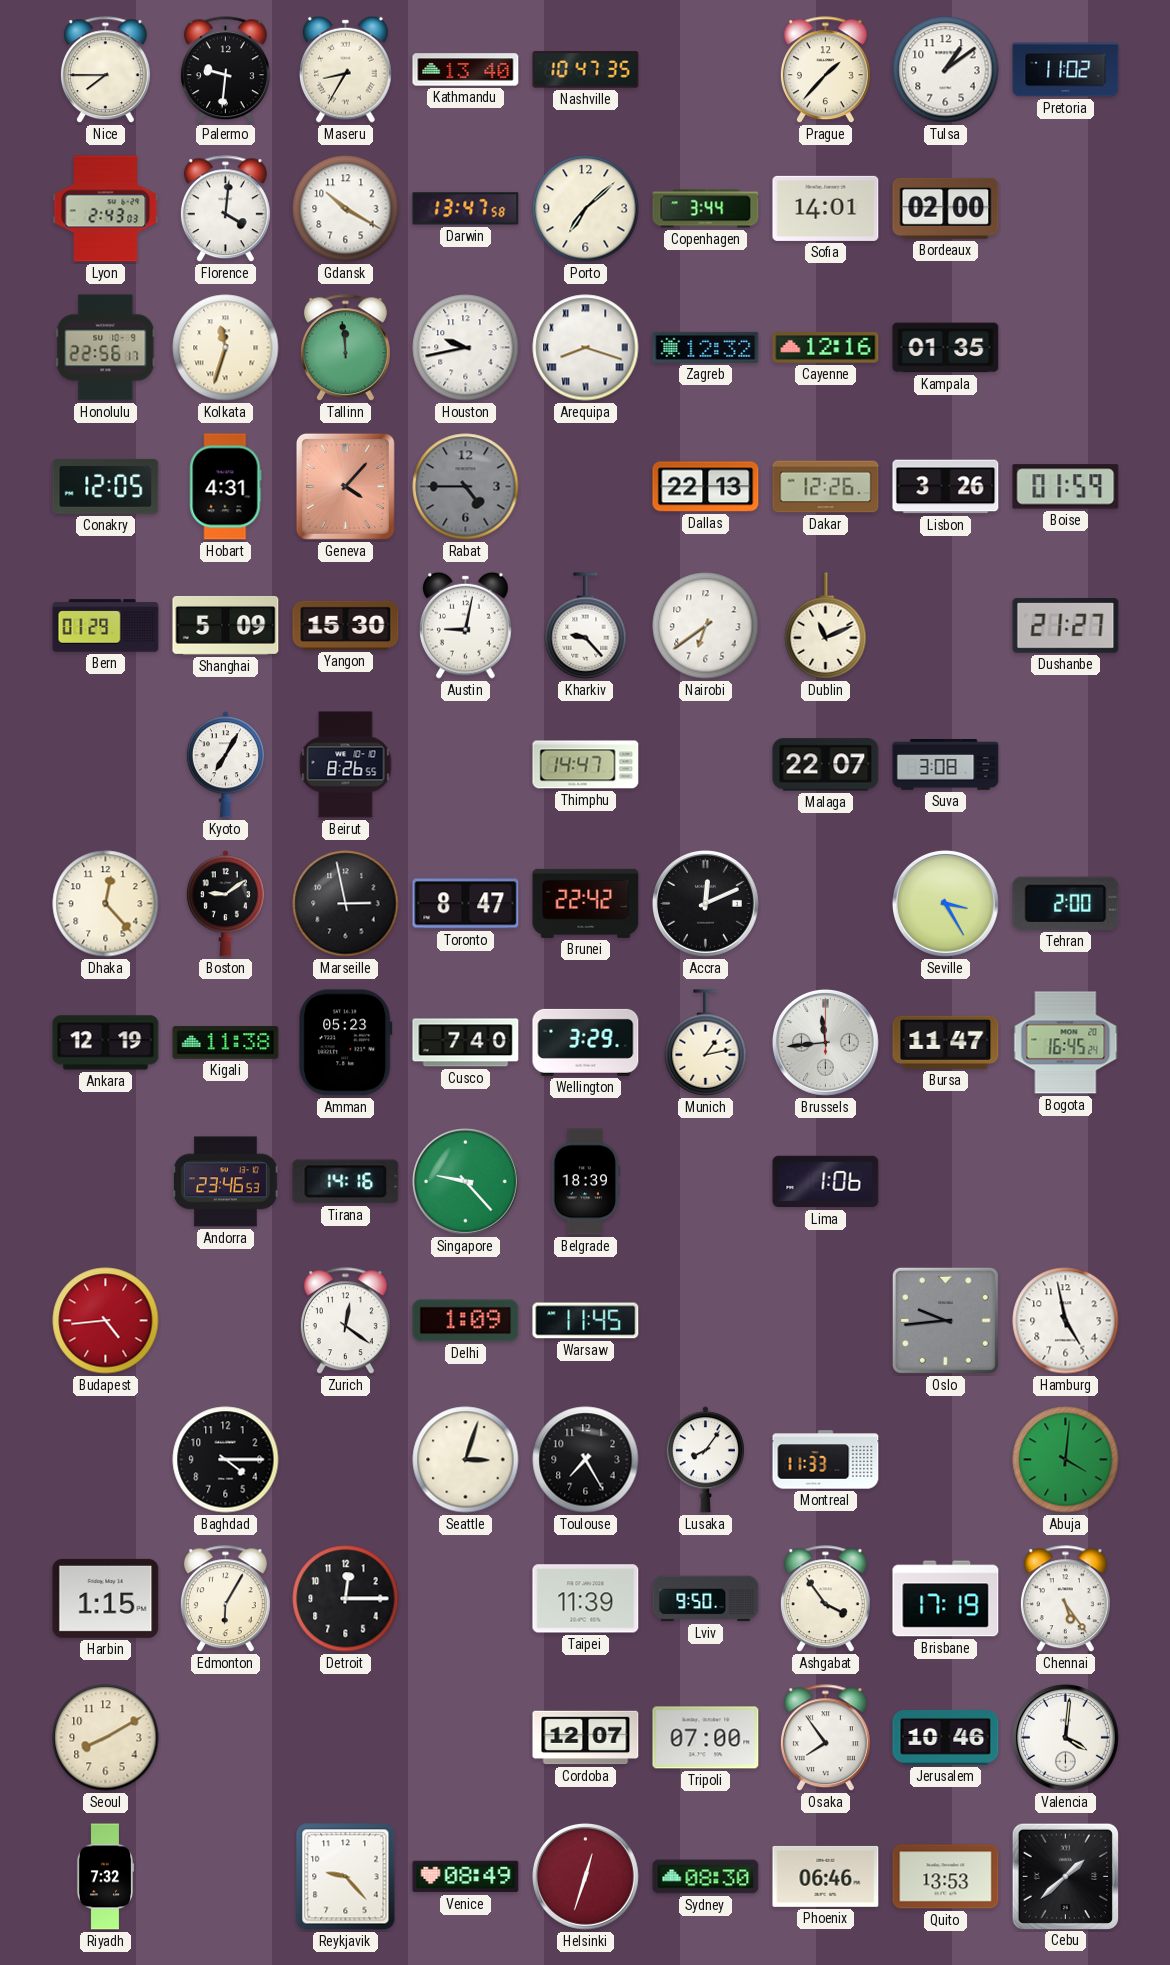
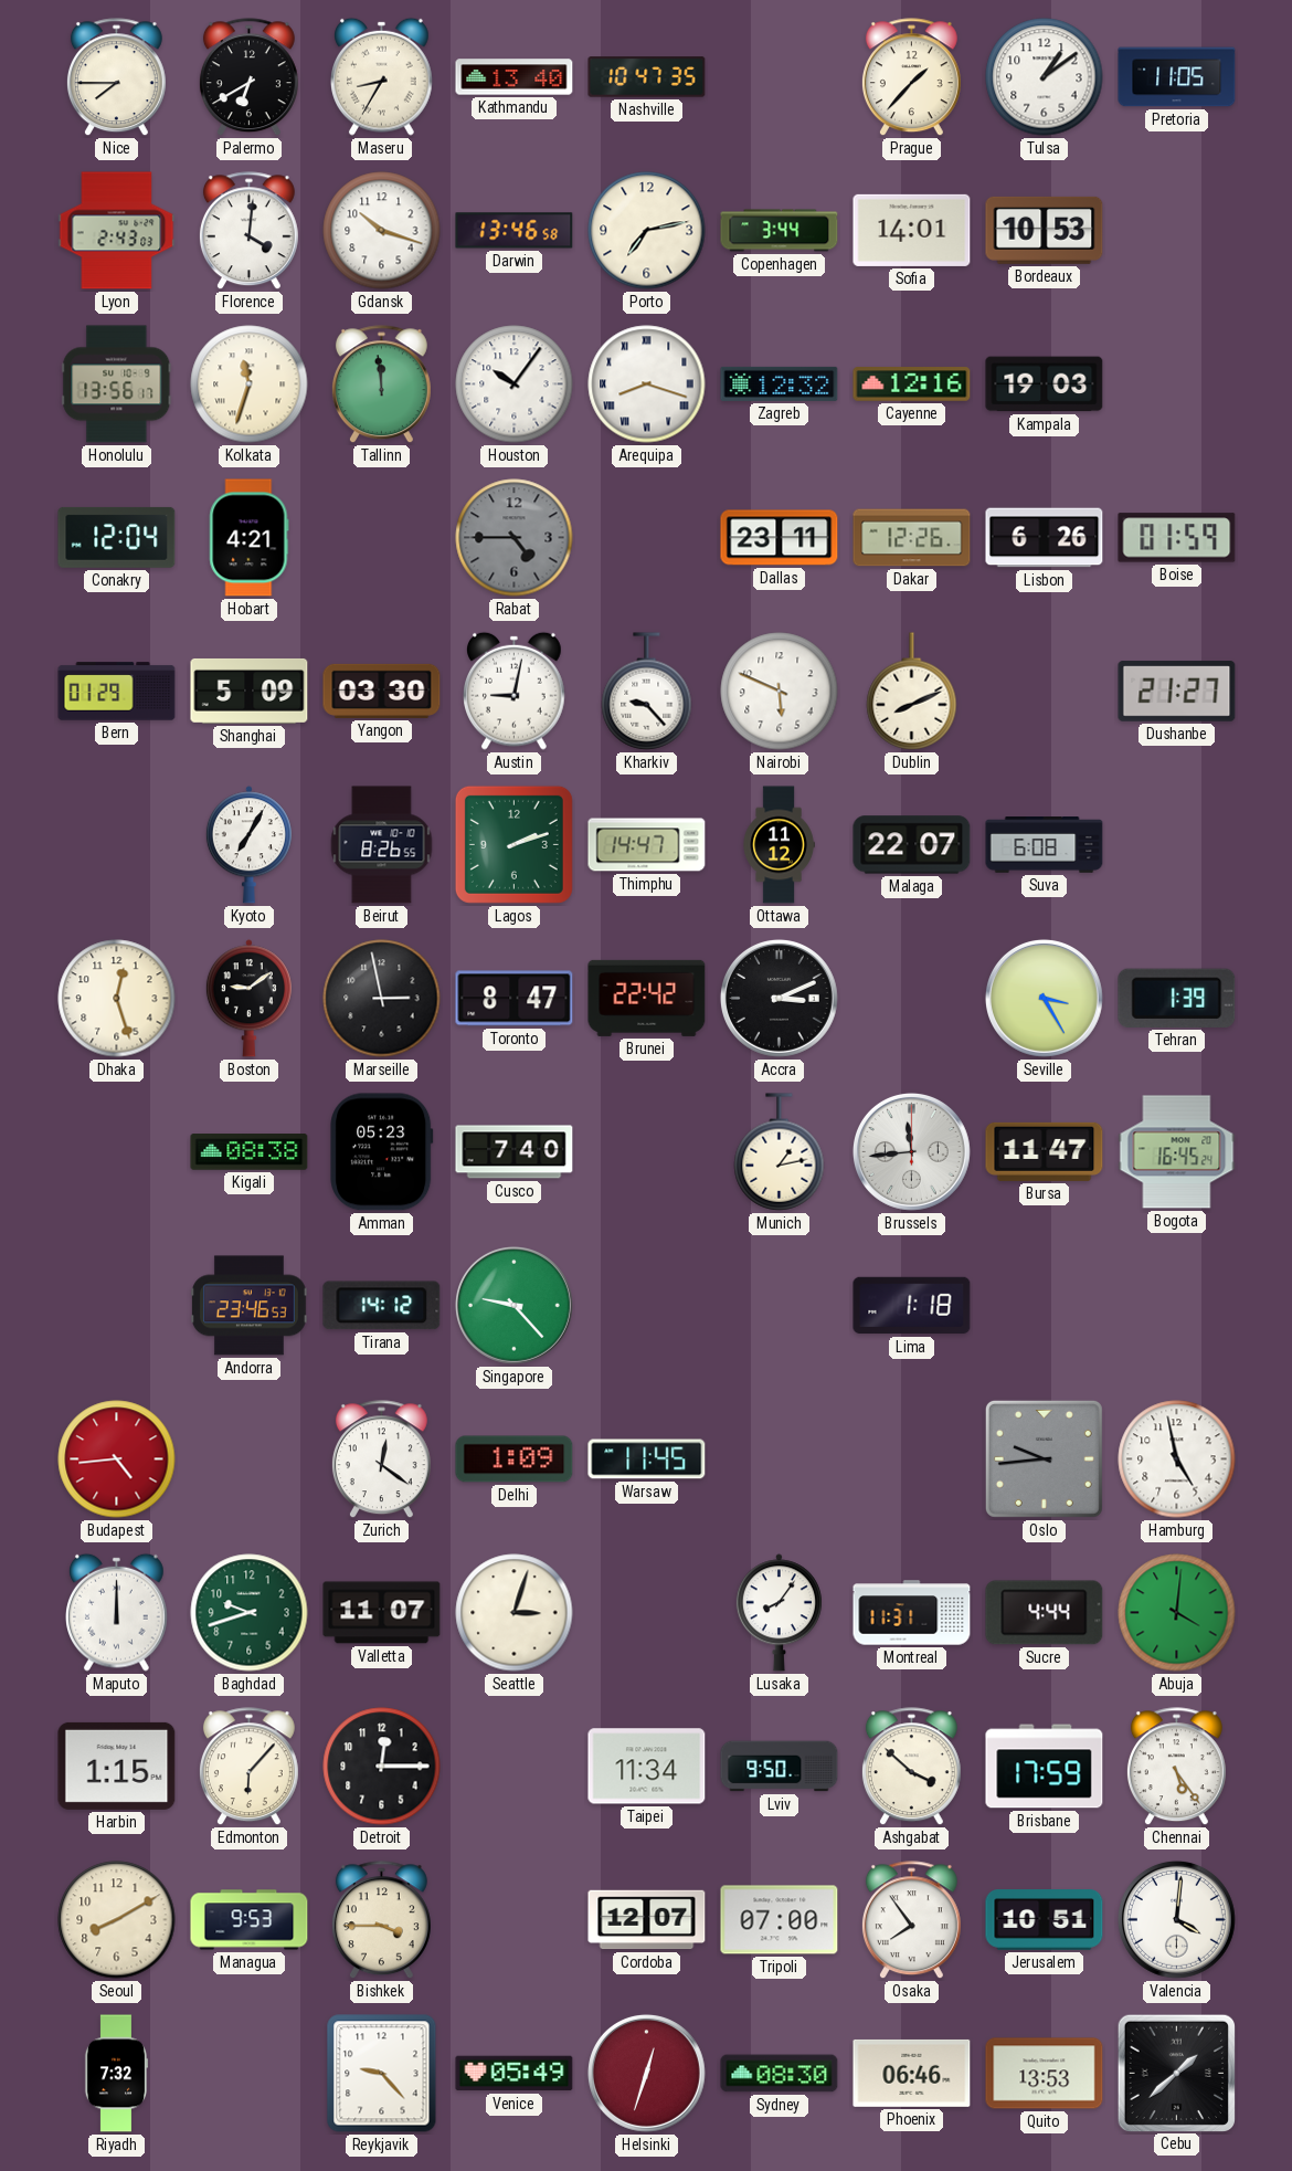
Palermo: 9:31 -> 6:40 (248, 77)
Pretoria: 11:02 -> 11:05 (1177, 77)
Gdansk: 10:20 -> 10:18 (382, 231)
Darwin: 13:47 -> 13:46 (515, 231)
Porto: 7:08 -> 7:13 (647, 231)
Bordeaux: 02:00 -> 10:53 (1045, 230)
Honolulu: 22:56 -> 13:56 (117, 384)
Houston: 9:43 -> 10:06 (515, 384)
Kampala: 01:35 -> 19:03 (1045, 384)
Conakry: 12:05 -> 12:04 (117, 537)
Hobart: 4:31 -> 4:21 (250, 538)
Geneva: 4:07 -> none (345, 486)
Dallas: 22:13 -> 23:11 (780, 538)
Lisbon: 3:26 -> 6:26 (1045, 538)
Yangon: 15:30 -> 03:30 (382, 691)
Nairobi: 6:39 -> 5:49 (780, 692)
Dublin: 11:11 -> 8:11 (912, 692)
Lagos: none -> 2:12 (513, 844)
Ottawa: none -> 11:12 (779, 845)
Suva: 3:08 -> 6:08 (1045, 845)
Dhaka: 12:23 -> 12:27 (117, 999)
Accra: 12:11 -> 3:11 (779, 998)
Tehran: 2:00 -> 1:39 (1177, 998)
Ankara: 12:19 -> none (106, 1043)
Kigali: 11:38 -> 08:38 (250, 1152)
Wellington: 3:29 -> none (586, 1042)
Tirana: 14:16 -> 14:12 (382, 1306)
Belgrade: 18:39 -> none (586, 1182)
Lima: 1:06 -> 1:18 (912, 1306)
Maputo: none -> 12:00 (117, 1612)
Baghdad: 4:15 -> 9:42 (250, 1613)
Baghdad dial: black -> green (250, 1613)
Valletta: none -> 11:07 (382, 1613)
Toulouse: 7:25 -> none (586, 1460)
Montreal: 11:33 -> 11:31 (912, 1613)
Sucre: none -> 4:44 (1045, 1613)
Edmonton: 6:05 -> 6:07 (248, 1767)
Taipei: 11:39 -> 11:34 (647, 1767)
Ashgabat: 3:54 -> 3:52 (911, 1767)
Brisbane: 17:19 -> 17:59 (1045, 1767)
Managua: none -> 9:53 (250, 1920)
Bishkek: none -> 3:45 (381, 1920)
Jerusalem: 10:46 -> 10:51 (1045, 1920)
Venice: 08:49 -> 05:49 (515, 2074)
